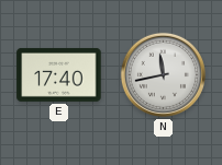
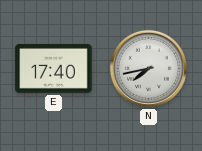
N: 11:43 -> 7:43 (148, 68)
